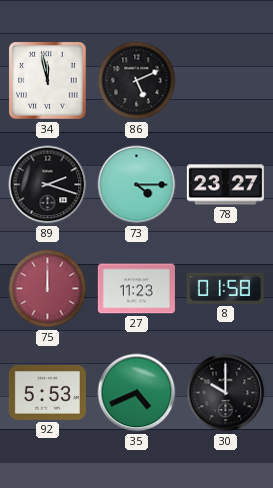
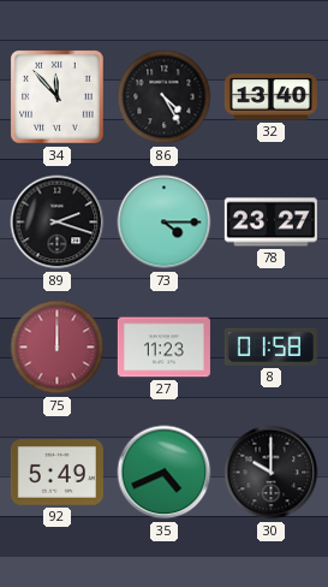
34: 11:58 -> 11:53 (58, 97)
86: 5:11 -> 4:25 (165, 97)
32: none -> 13:40 (270, 97)
92: 5:53 -> 5:49 (56, 473)
